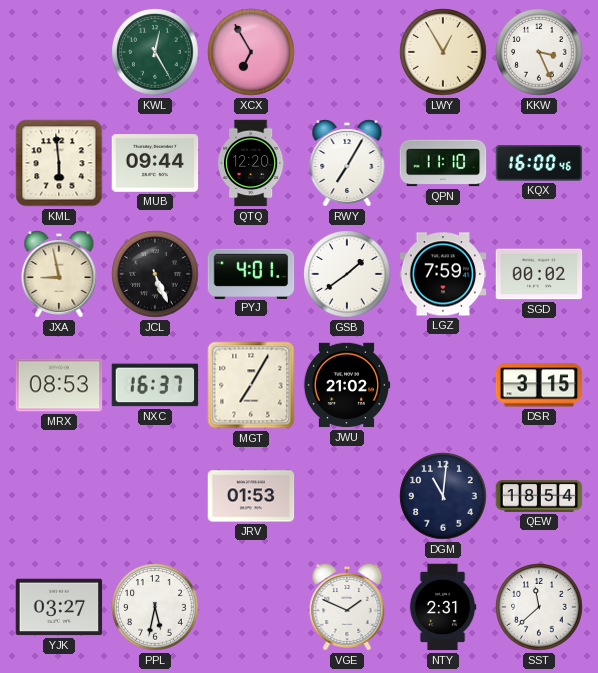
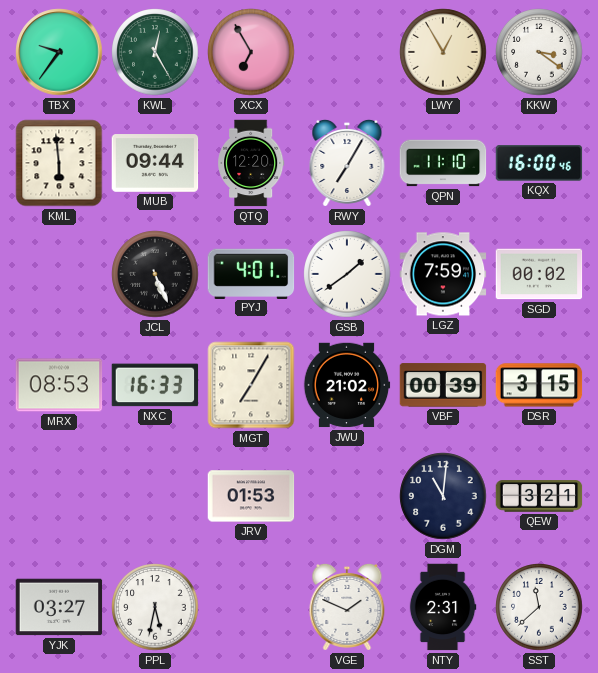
TBX: none -> 9:36 (59, 52)
KKW: 3:26 -> 3:21 (539, 52)
JXA: 8:58 -> none (59, 274)
NXC: 16:37 -> 16:33 (155, 385)
VBF: none -> 00:39 (443, 385)
QEW: 18:54 -> 3:21 (539, 496)
